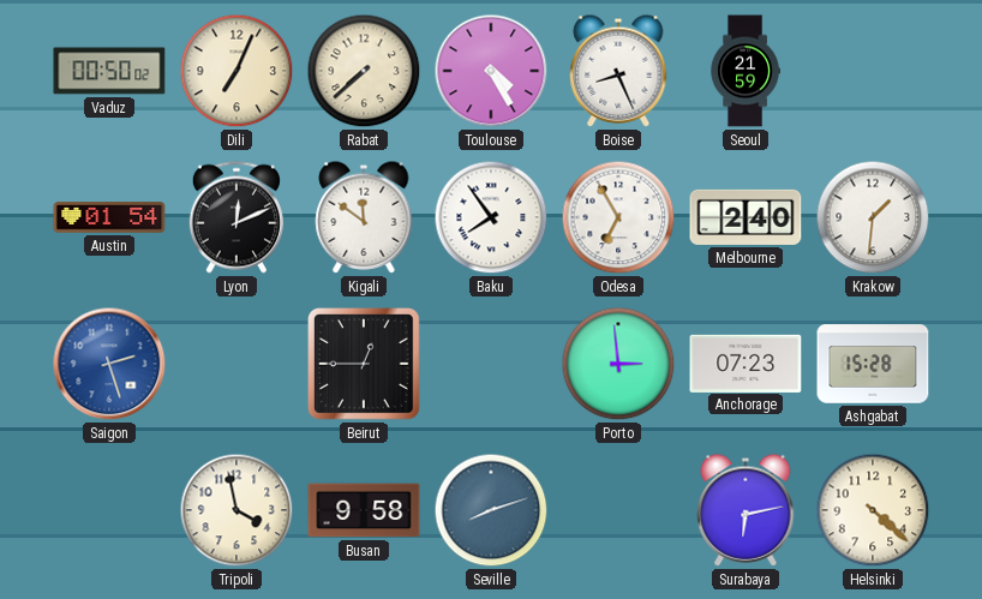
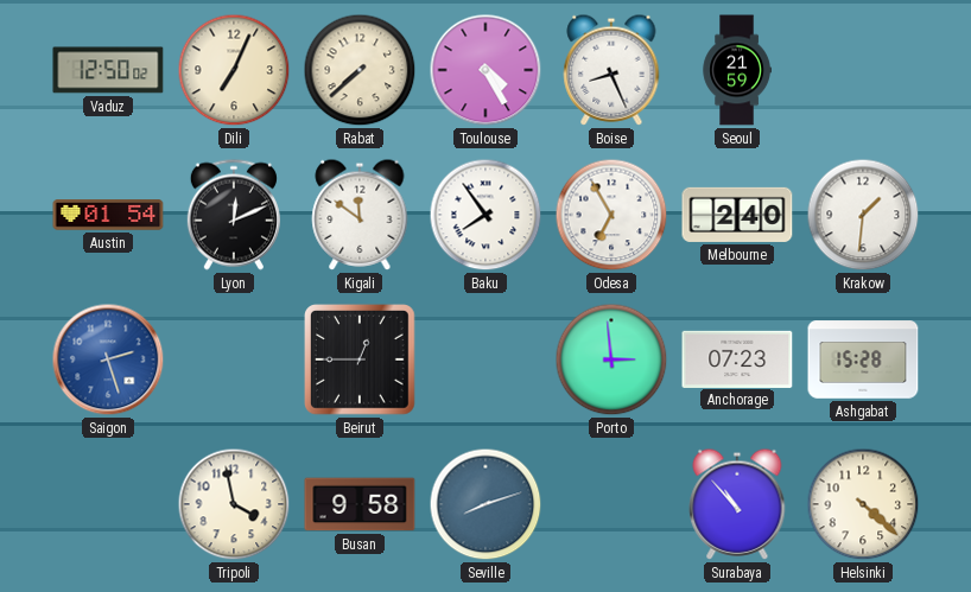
Vaduz: 00:50 -> 12:50 (108, 70)
Surabaya: 6:13 -> 10:53 (737, 504)
